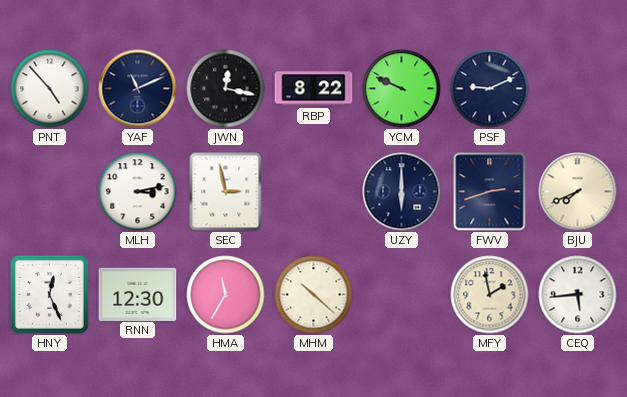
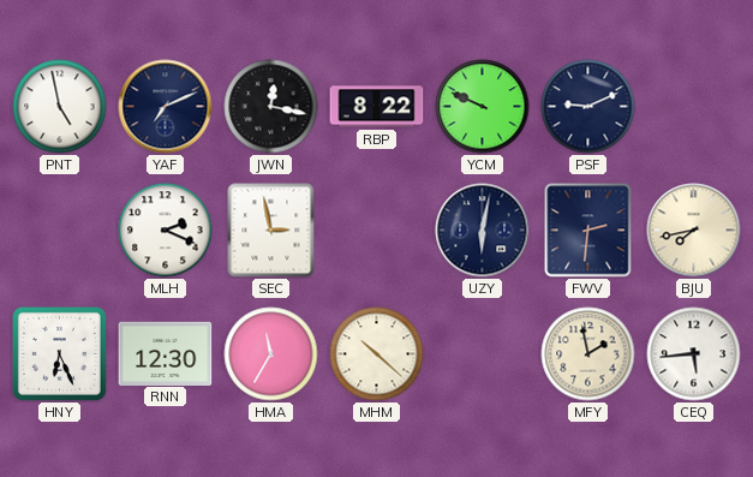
PNT: 4:53 -> 4:58 (60, 107)
YAF: 11:11 -> 7:11 (166, 107)
MLH: 3:13 -> 2:19 (166, 231)
UZY: 6:00 -> 6:02 (483, 231)
FWV: 2:42 -> 2:31 (588, 231)
BJU: 7:41 -> 7:43 (694, 231)
HNY: 12:26 -> 6:26 (59, 353)
